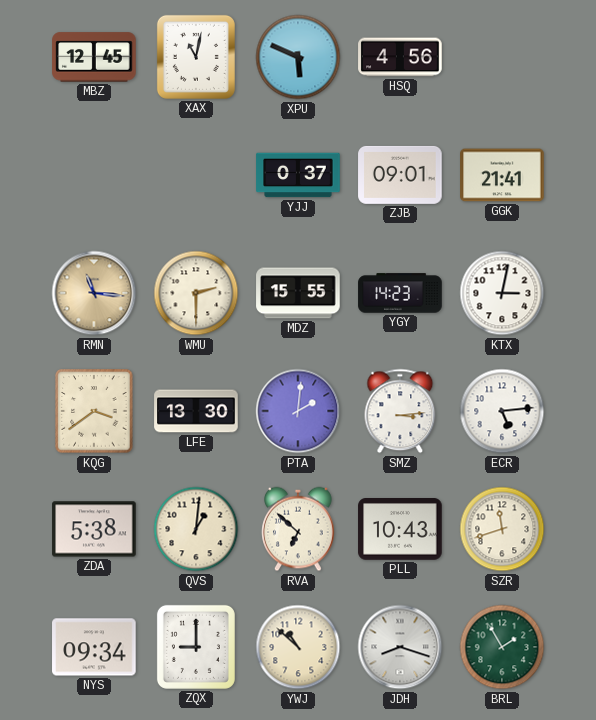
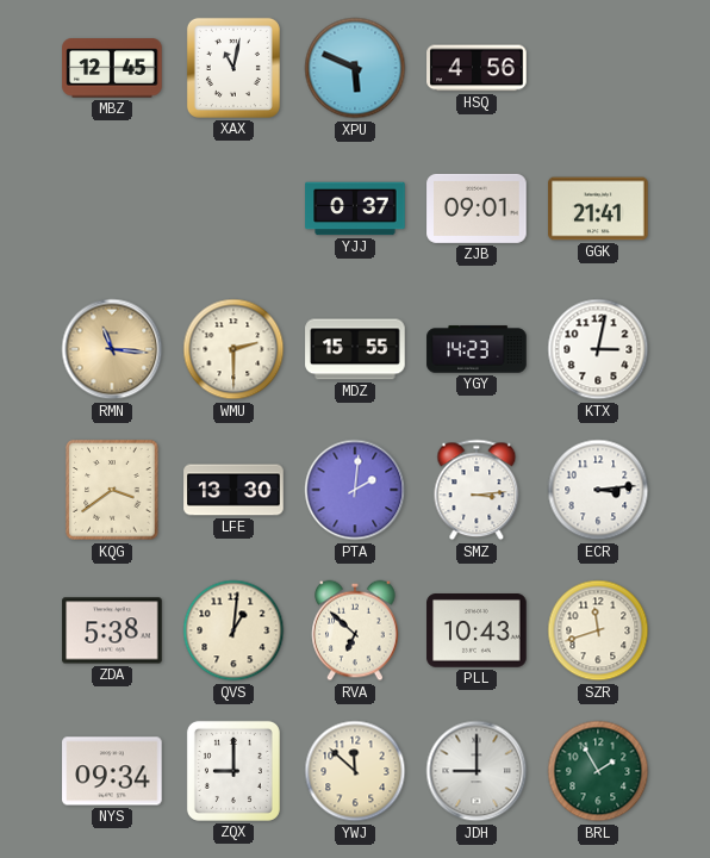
ECR: 5:14 -> 3:14 (598, 490)
YWJ: 10:52 -> 11:52 (355, 771)
JDH: 8:18 -> 9:00 (477, 771)
